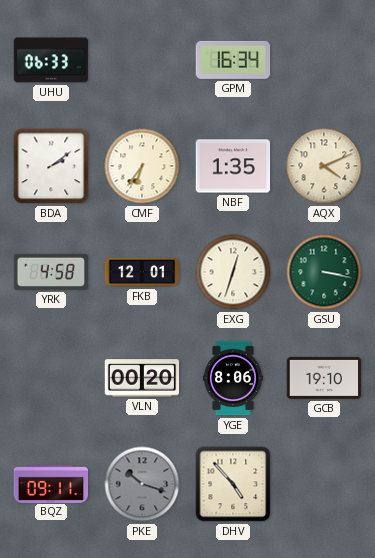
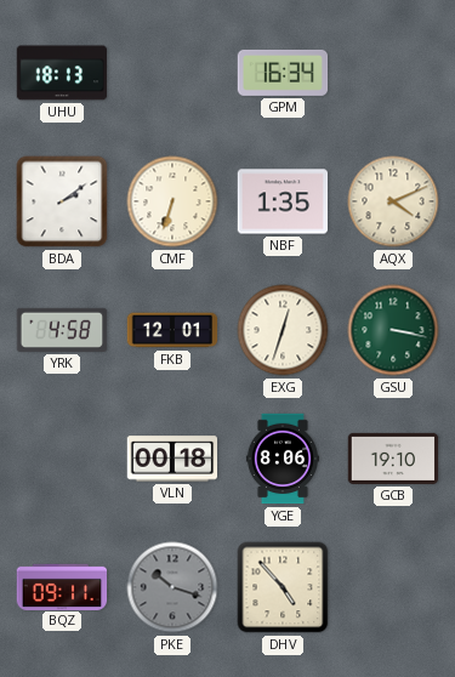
UHU: 06:33 -> 18:13 (62, 73)
CMF: 6:36 -> 6:33 (172, 201)
VLN: 00:20 -> 00:18 (172, 459)
